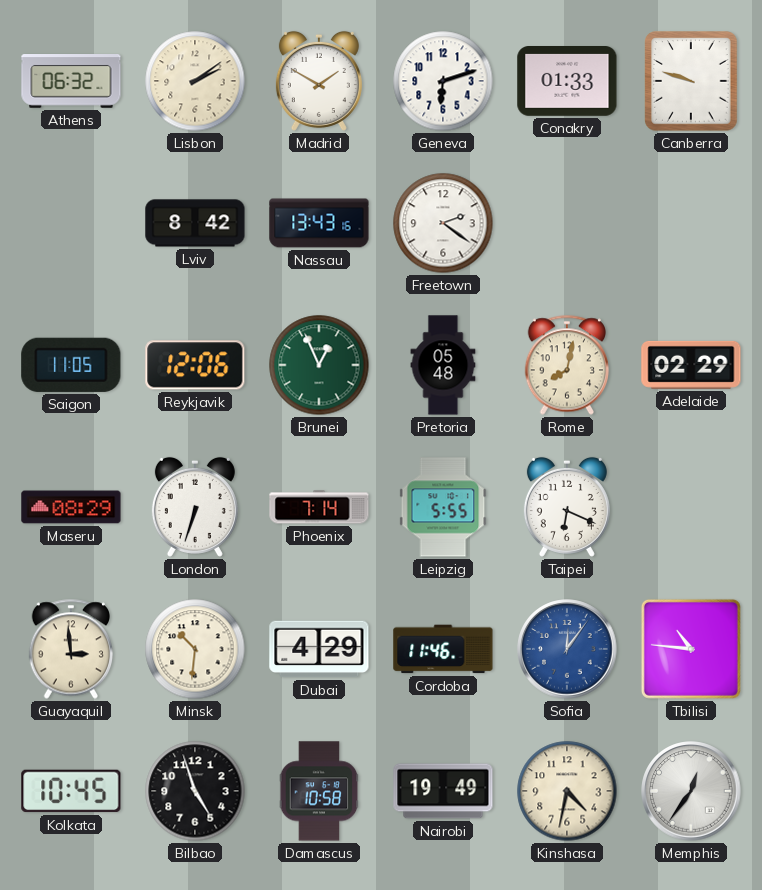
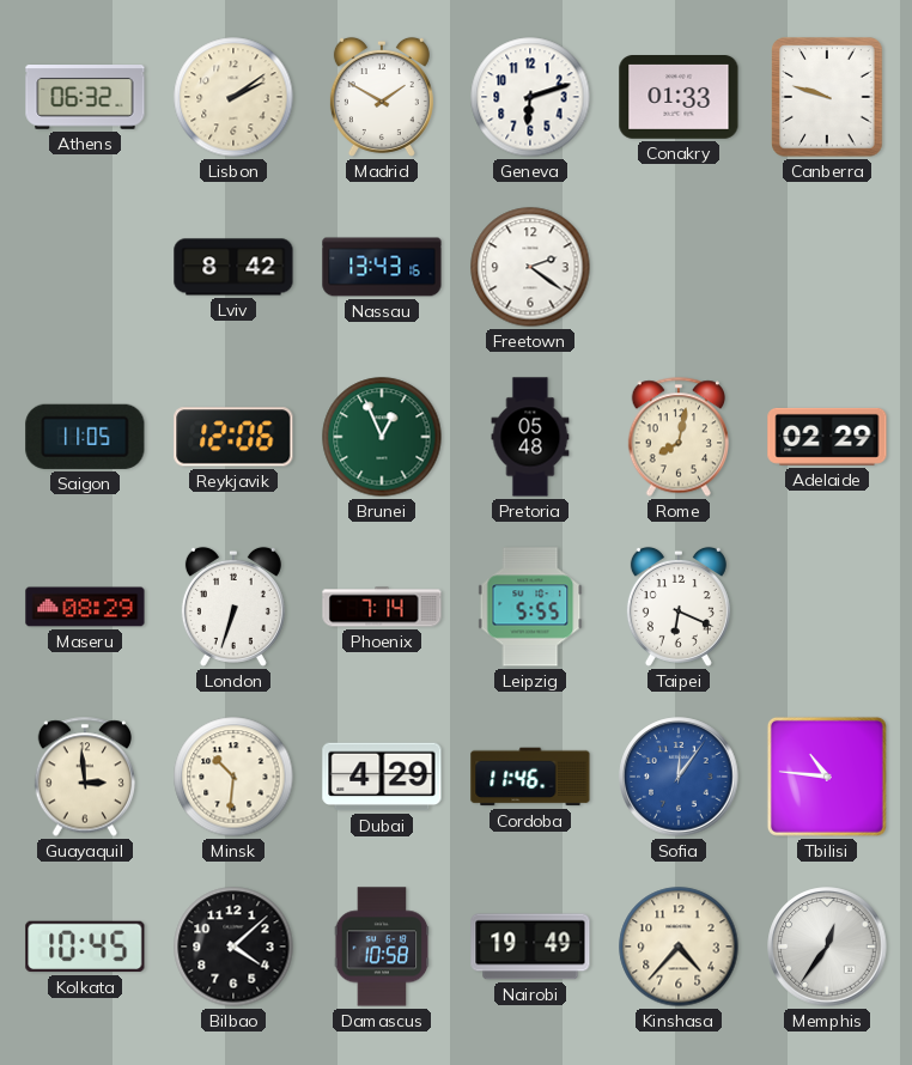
Bilbao: 4:57 -> 4:08 (233, 947)
Kinshasa: 4:32 -> 4:37 (679, 947)
